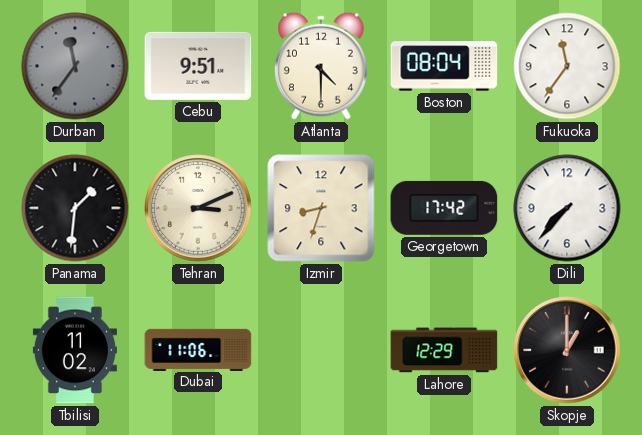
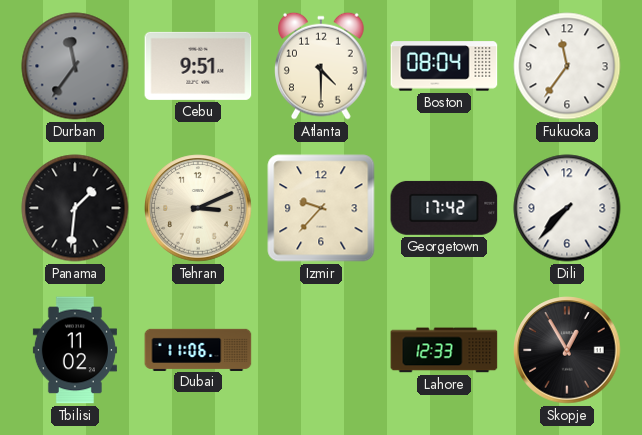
Izmir: 8:33 -> 9:37 (321, 208)
Lahore: 12:29 -> 12:33 (444, 350)
Skopje: 1:00 -> 12:55 (567, 350)
